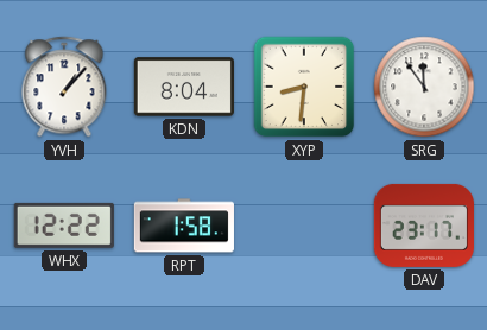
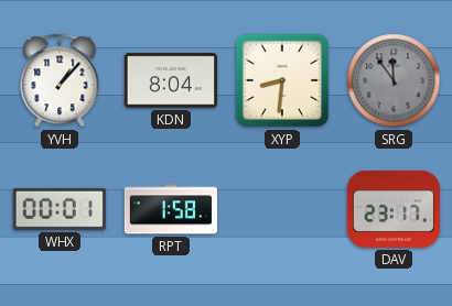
SRG dial: white -> grey (394, 80)
WHX: 12:22 -> 00:01 (60, 209)
